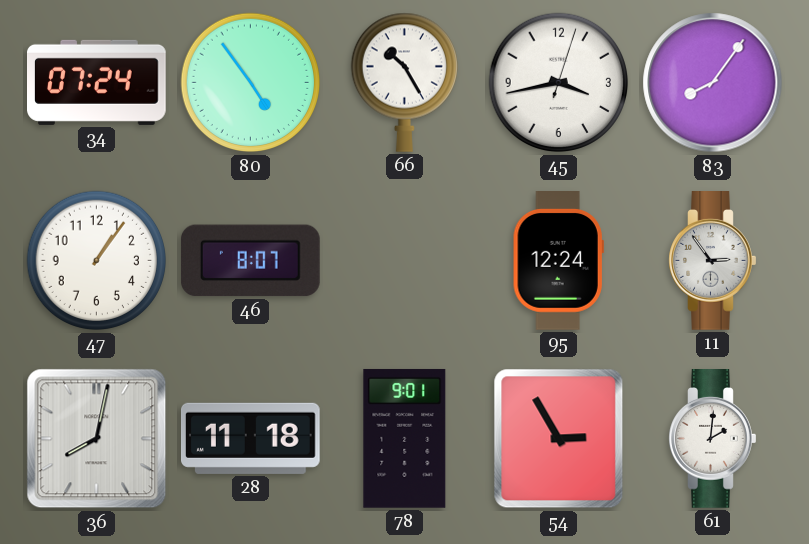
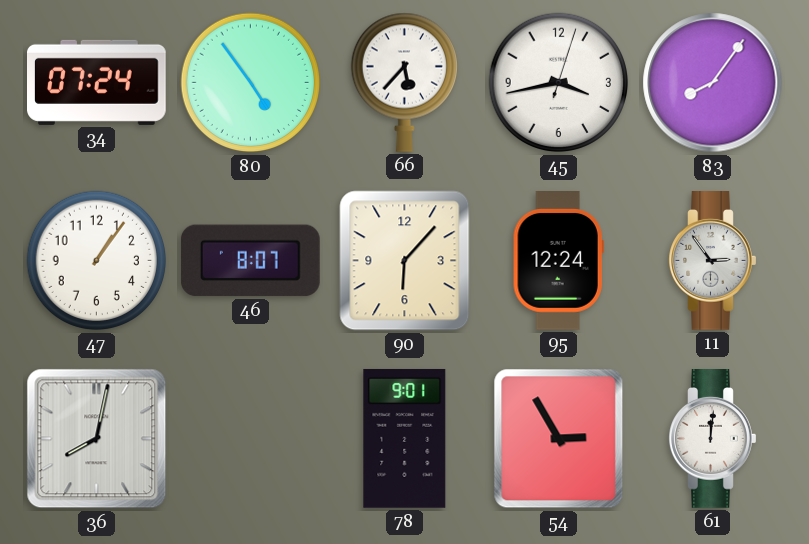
66: 10:25 -> 5:37 (404, 82)
90: none -> 6:07 (405, 261)
28: 11:18 -> none (251, 438)
61: 2:01 -> 12:01 (713, 439)
